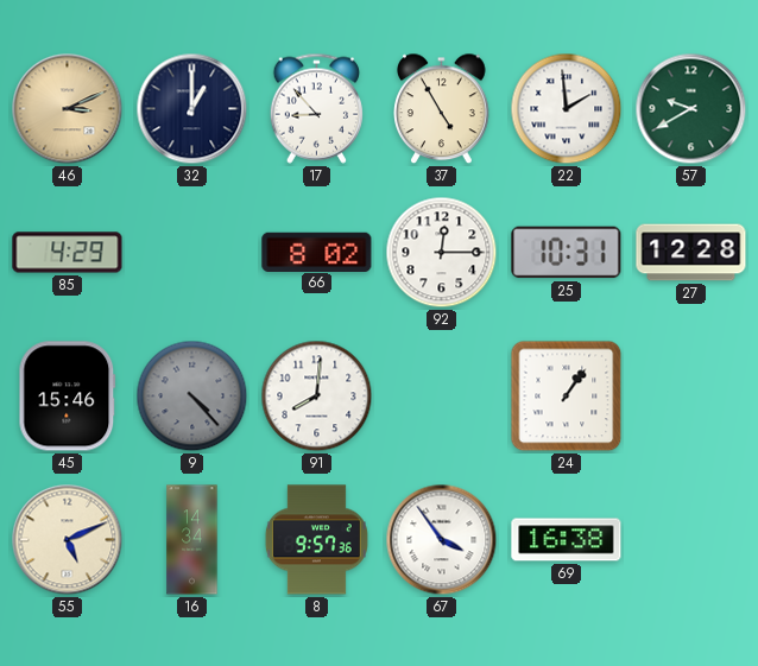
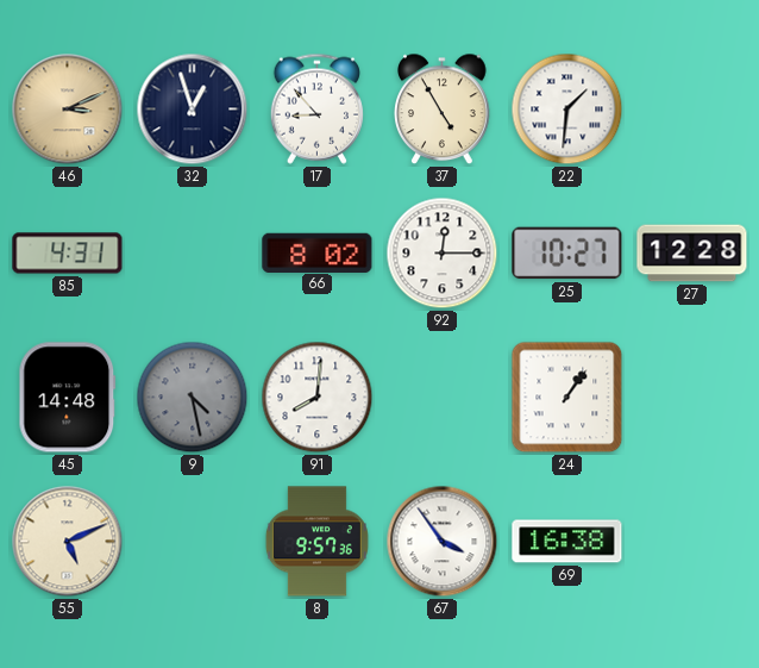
32: 1:00 -> 12:57 (193, 110)
22: 1:59 -> 1:31 (567, 110)
57: 9:40 -> none (691, 109)
85: 4:29 -> 4:31 (68, 254)
25: 10:31 -> 10:27 (567, 254)
45: 15:46 -> 14:48 (68, 398)
9: 4:23 -> 4:28 (193, 398)
16: 14:34 -> none (192, 540)
